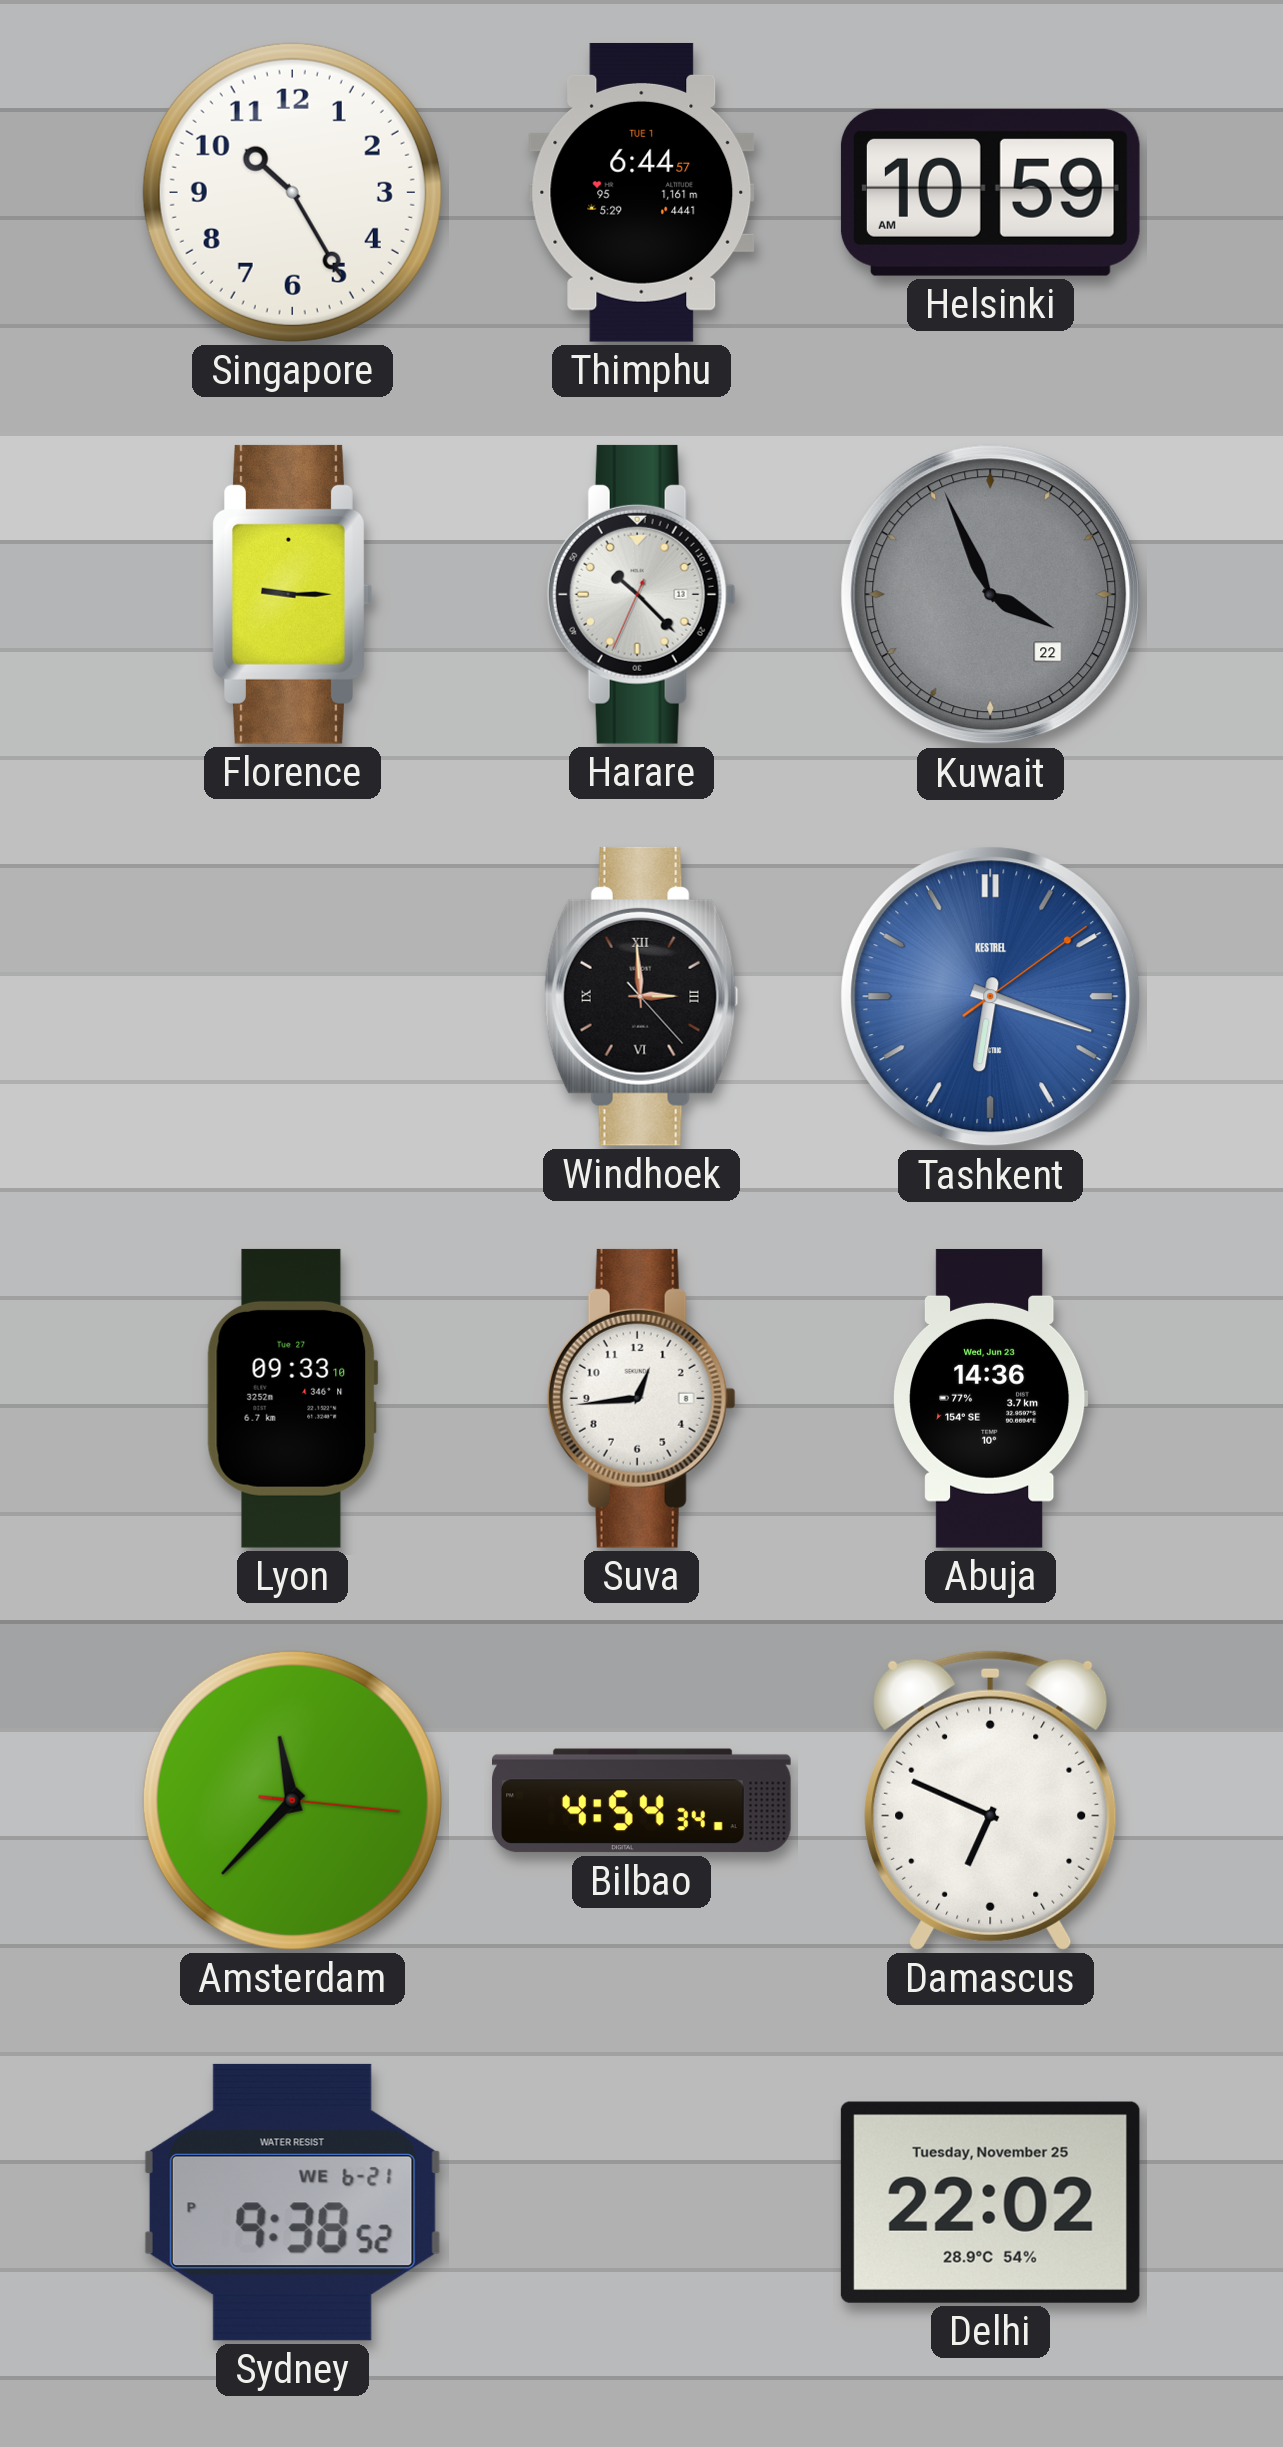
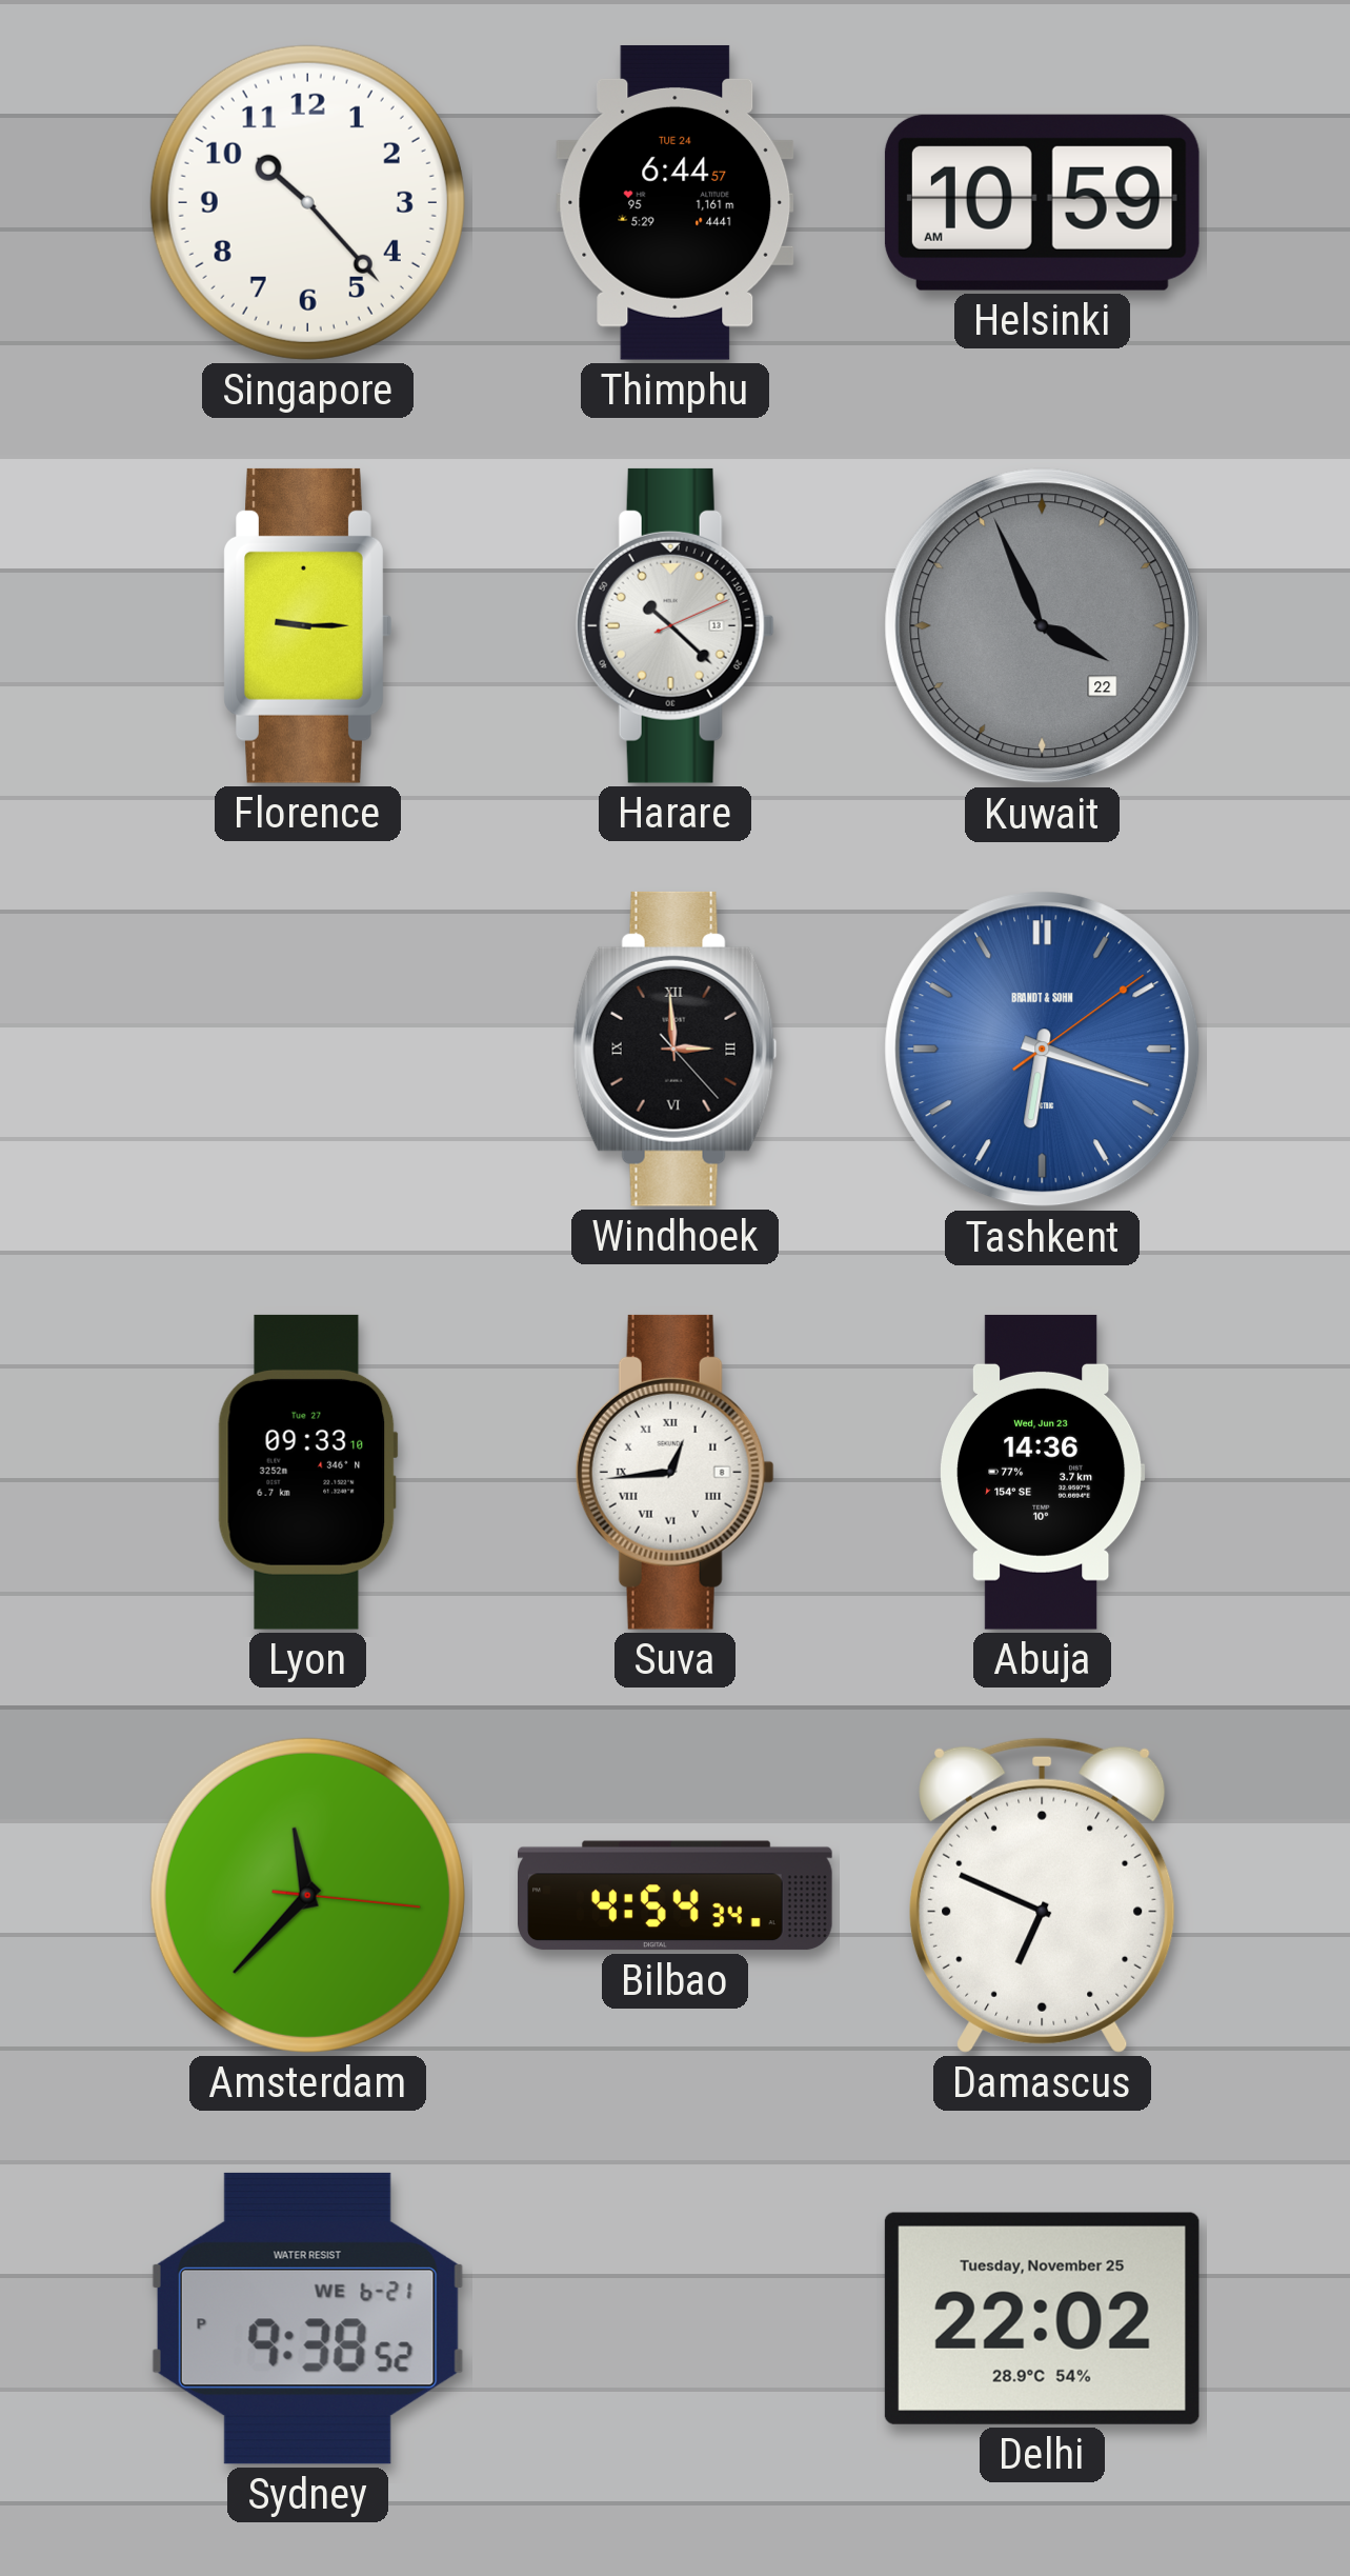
Singapore: 10:25 -> 10:23 (307, 202)
Thimphu date: TUE 1 -> TUE 24 (676, 202)
Harare: 10:22:34 -> 10:22:11 (674, 625)
Tashkent brand: KESTREL -> BRANDT & SOHN (1043, 1050)
Suva numerals: Arabic -> Roman (674, 1472)
